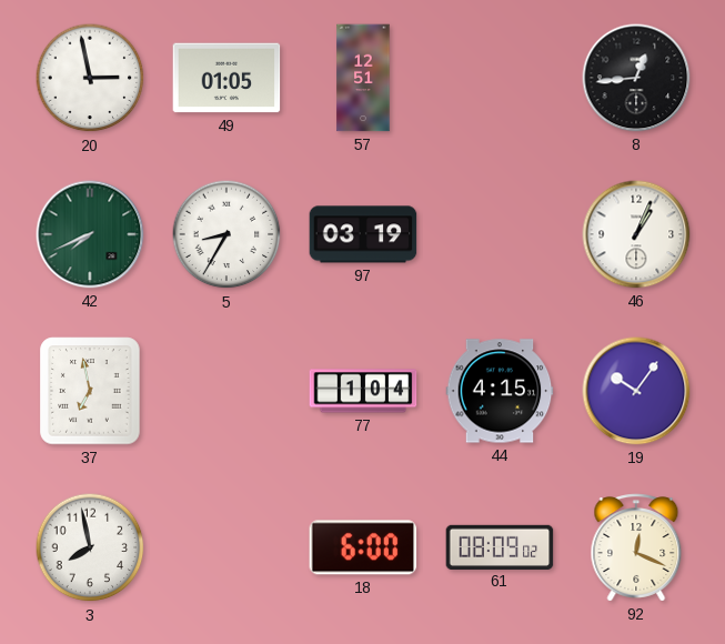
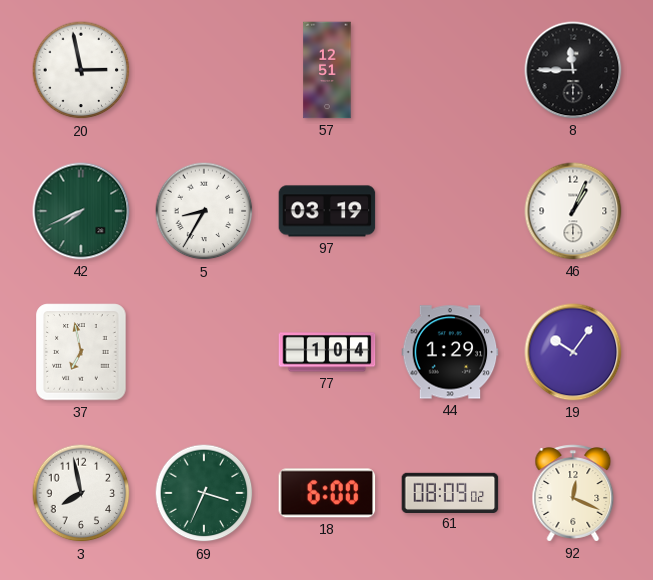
49: 01:05 -> none (226, 78)
8: 12:44 -> 11:45 (573, 70)
44: 4:15 -> 1:29 (450, 352)
69: none -> 3:34 (204, 493)
